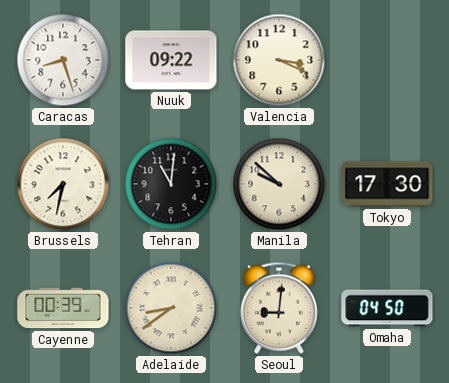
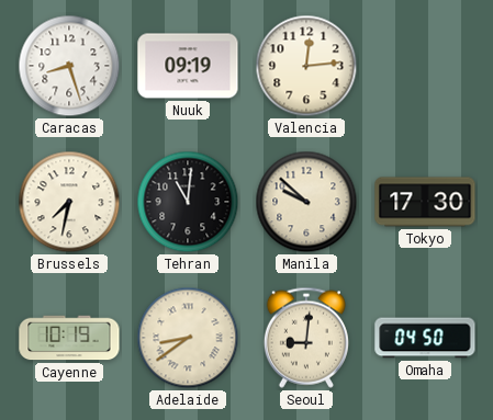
Nuuk: 09:22 -> 09:19 (188, 66)
Valencia: 3:19 -> 12:14 (306, 66)
Cayenne: 00:39 -> 10:19 (69, 338)
